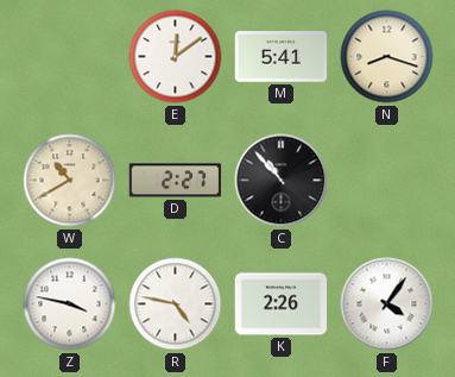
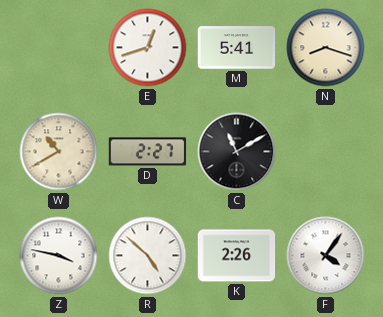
E: 12:09 -> 12:42 (148, 48)
C: 10:53 -> 11:10 (237, 152)
R: 4:47 -> 4:52 (148, 256)
